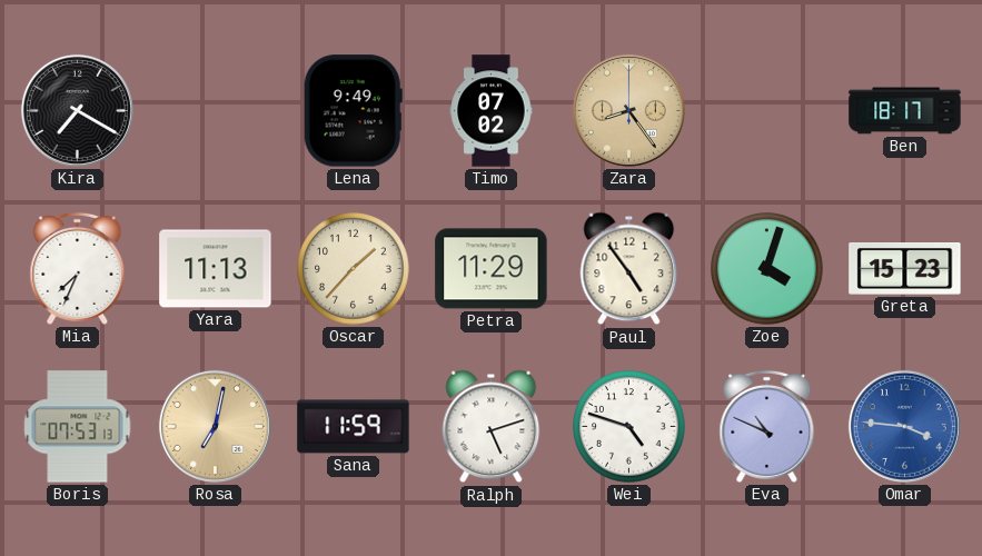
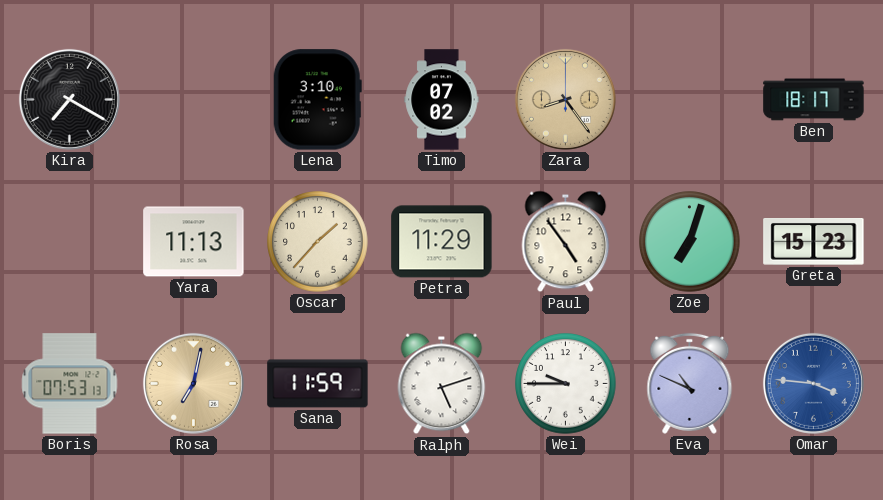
Lena: 9:49 -> 3:10 (317, 100)
Mia: 7:34 -> none (78, 268)
Zoe: 4:03 -> 7:03 (690, 242)
Wei: 4:48 -> 9:45 (566, 384)
